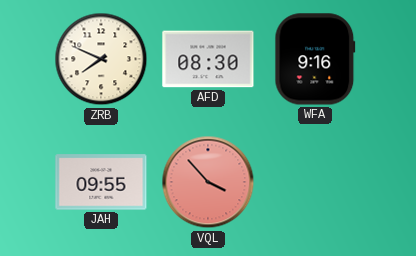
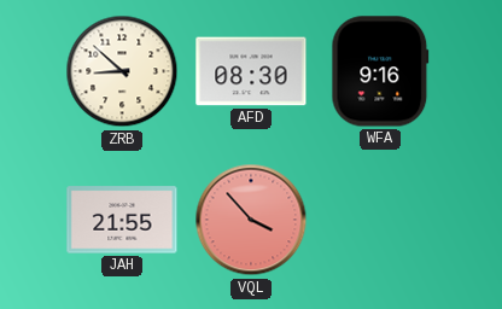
ZRB: 7:49 -> 8:52 (122, 71)
JAH: 09:55 -> 21:55 (122, 220)
